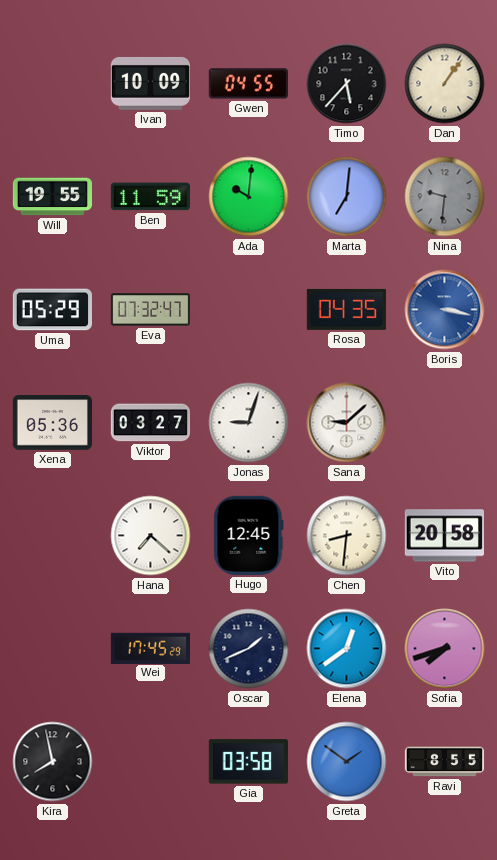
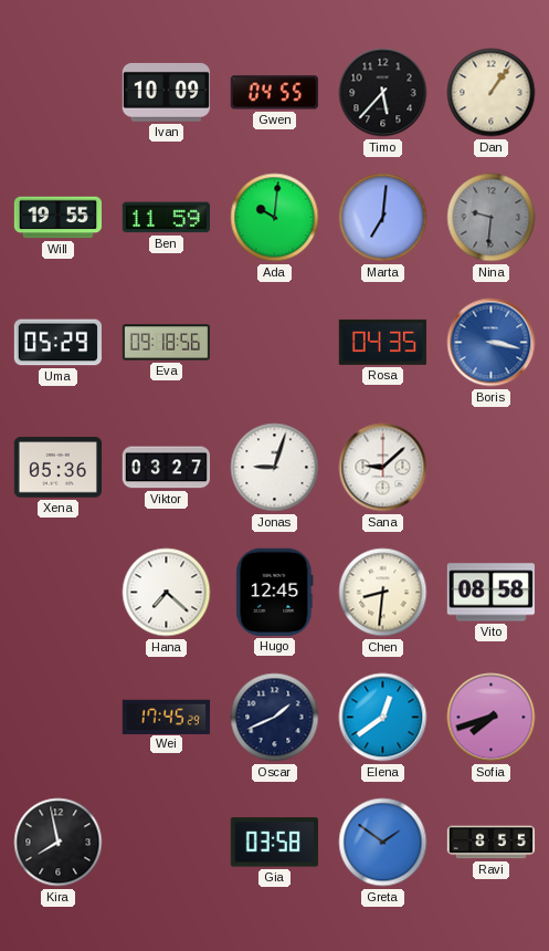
Eva: 07:32 -> 09:18 (166, 343)
Vito: 20:58 -> 08:58 (490, 593)
